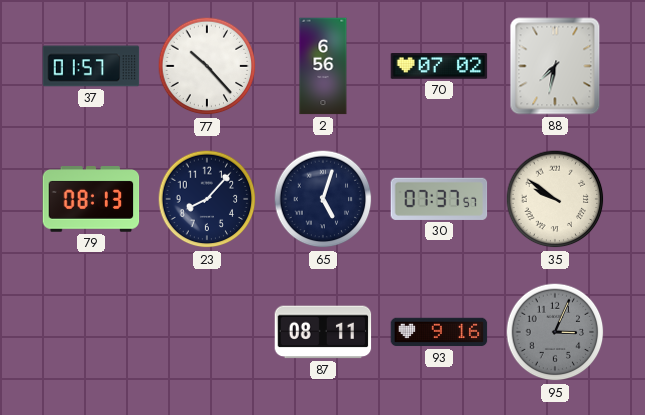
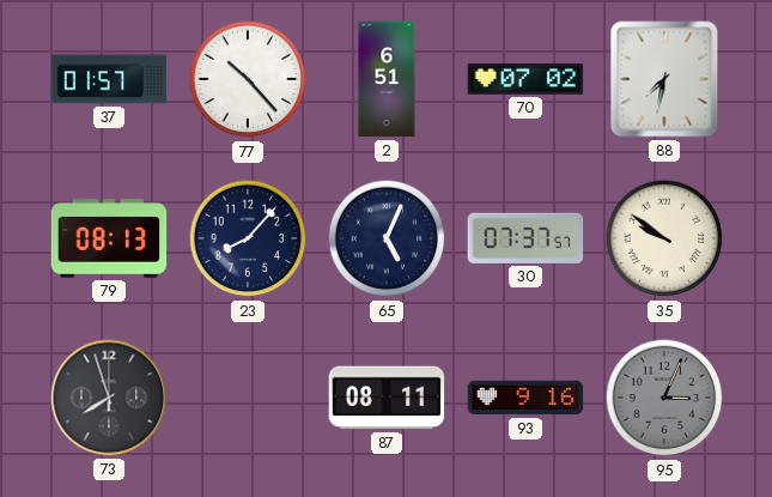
2: 6:56 -> 6:51 (387, 79)
65: 5:03 -> 5:04 (387, 238)
73: none -> 7:57 (109, 398)
